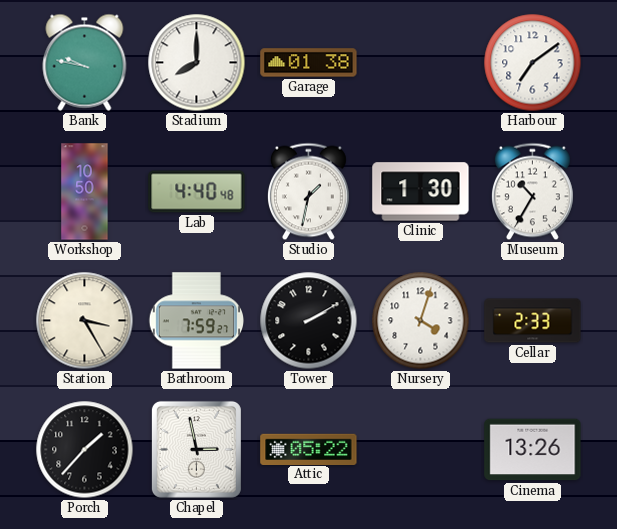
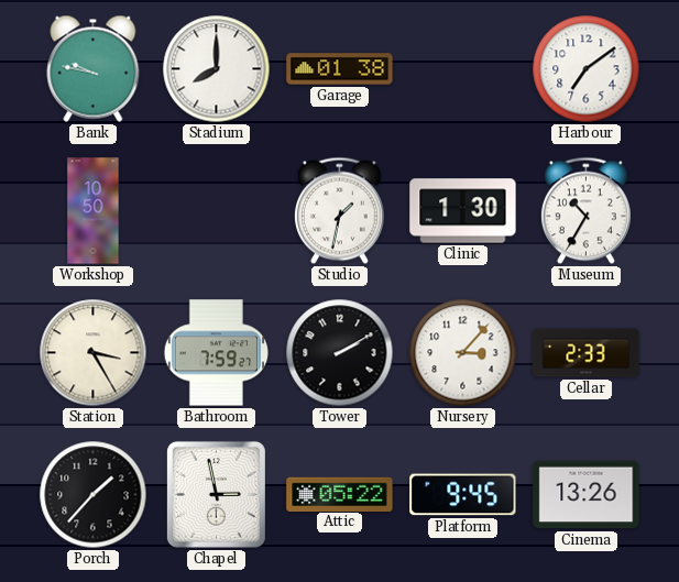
Lab: 4:40 -> none (197, 192)
Nursery: 4:03 -> 3:07 (463, 353)
Platform: none -> 9:45 (463, 495)
